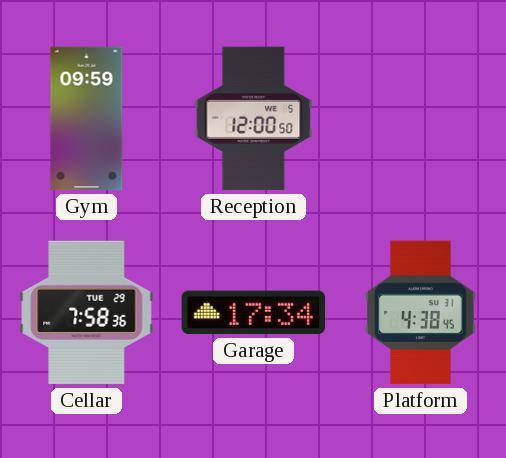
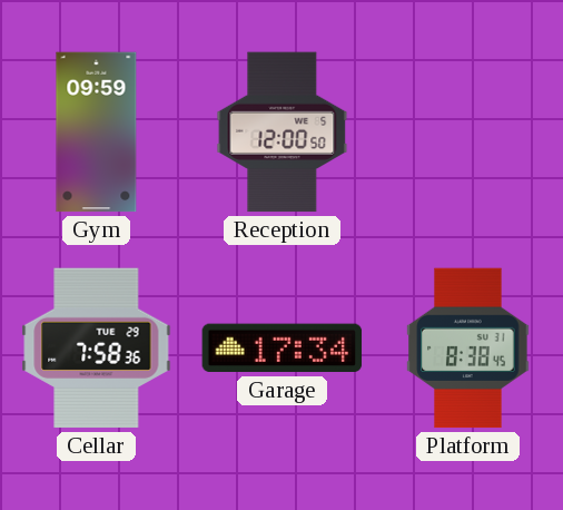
Platform: 4:38 -> 8:38 (468, 349)
